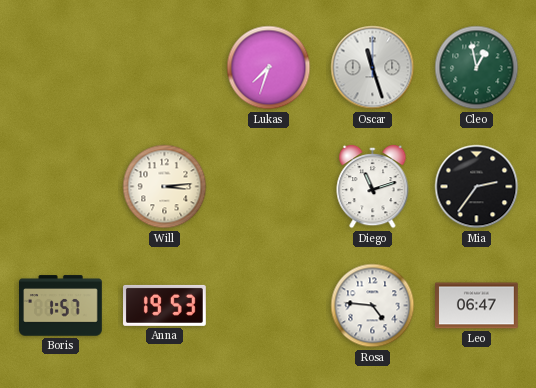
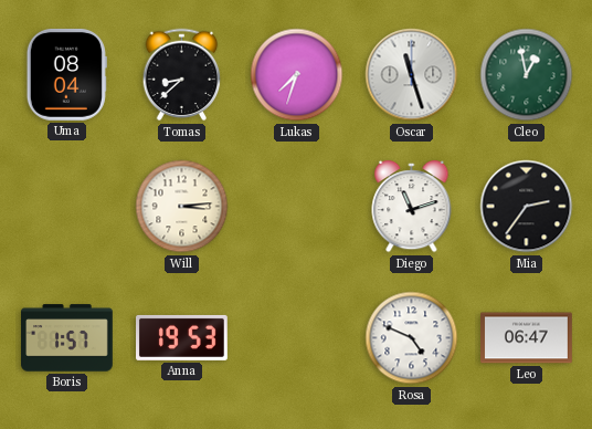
Uma: none -> 08:04 (66, 75)
Tomas: none -> 8:38 (182, 75)
Rosa: 4:46 -> 4:49 (412, 338)
